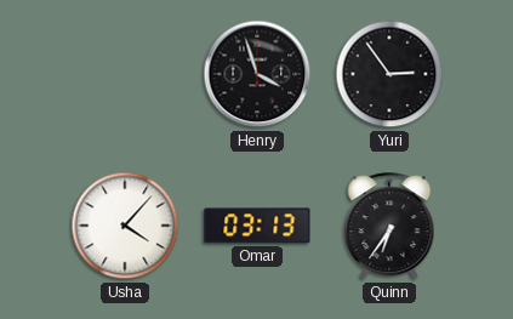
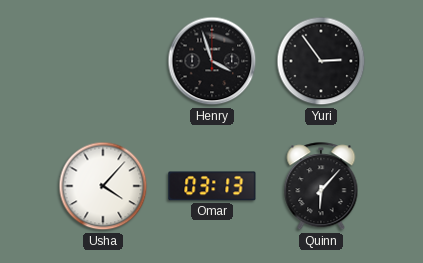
Quinn: 6:36 -> 6:07 (321, 187)
